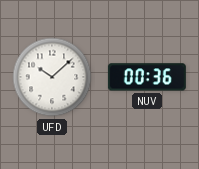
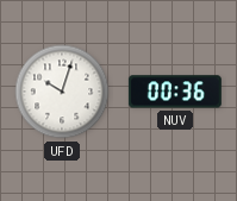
UFD: 10:08 -> 10:03 (62, 92)
